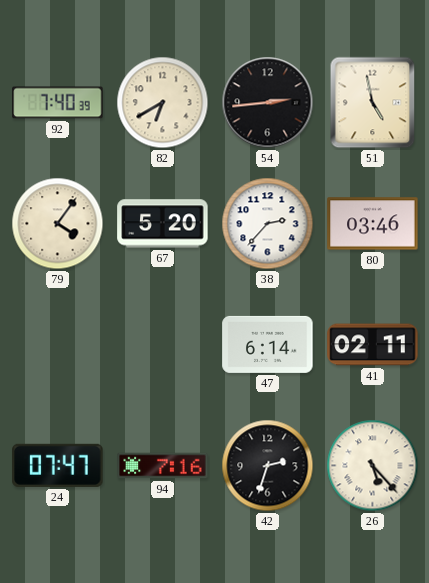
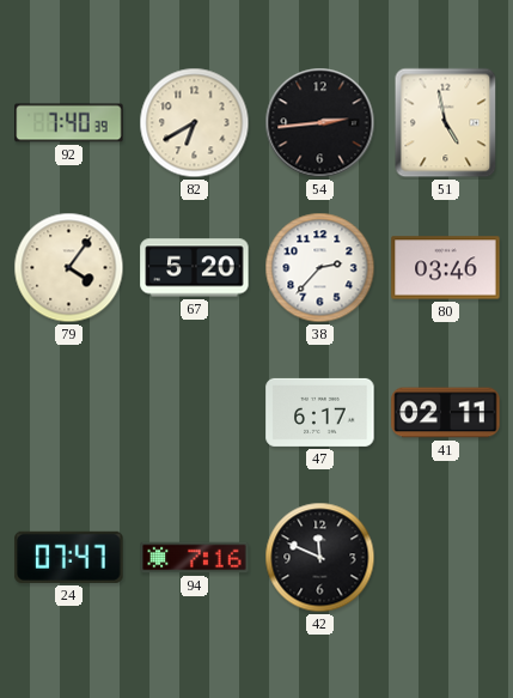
47: 6:14 -> 6:17 (320, 412)
42: 2:33 -> 11:49 (320, 558)
26: 5:23 -> none (373, 466)
